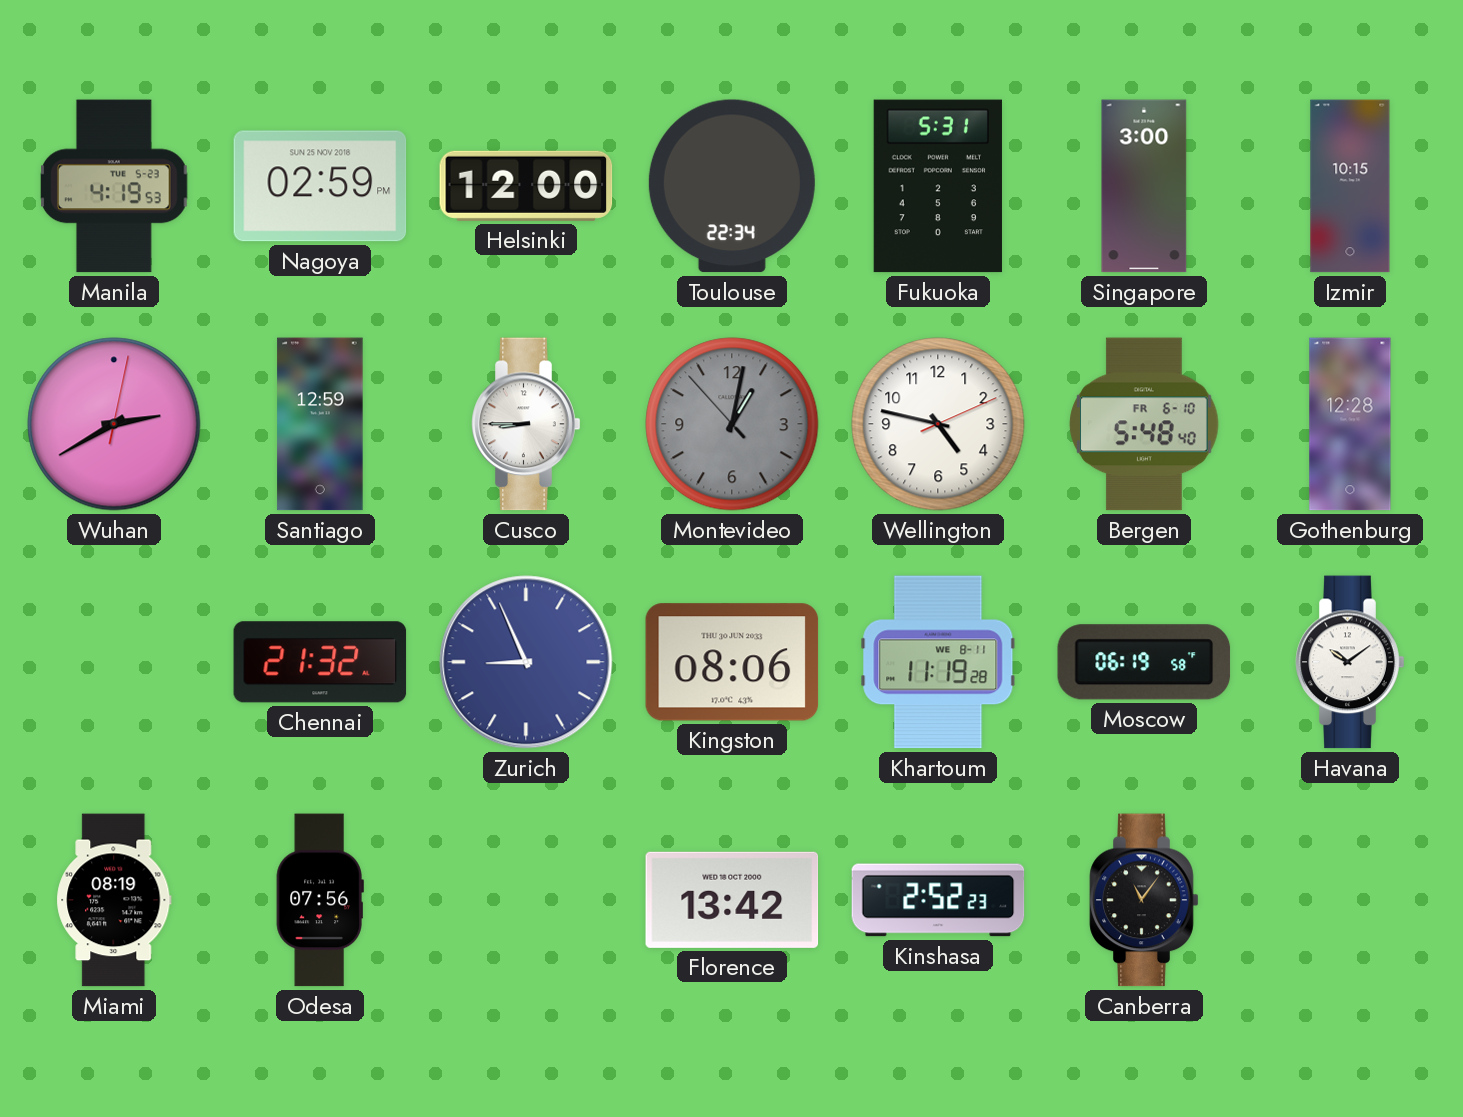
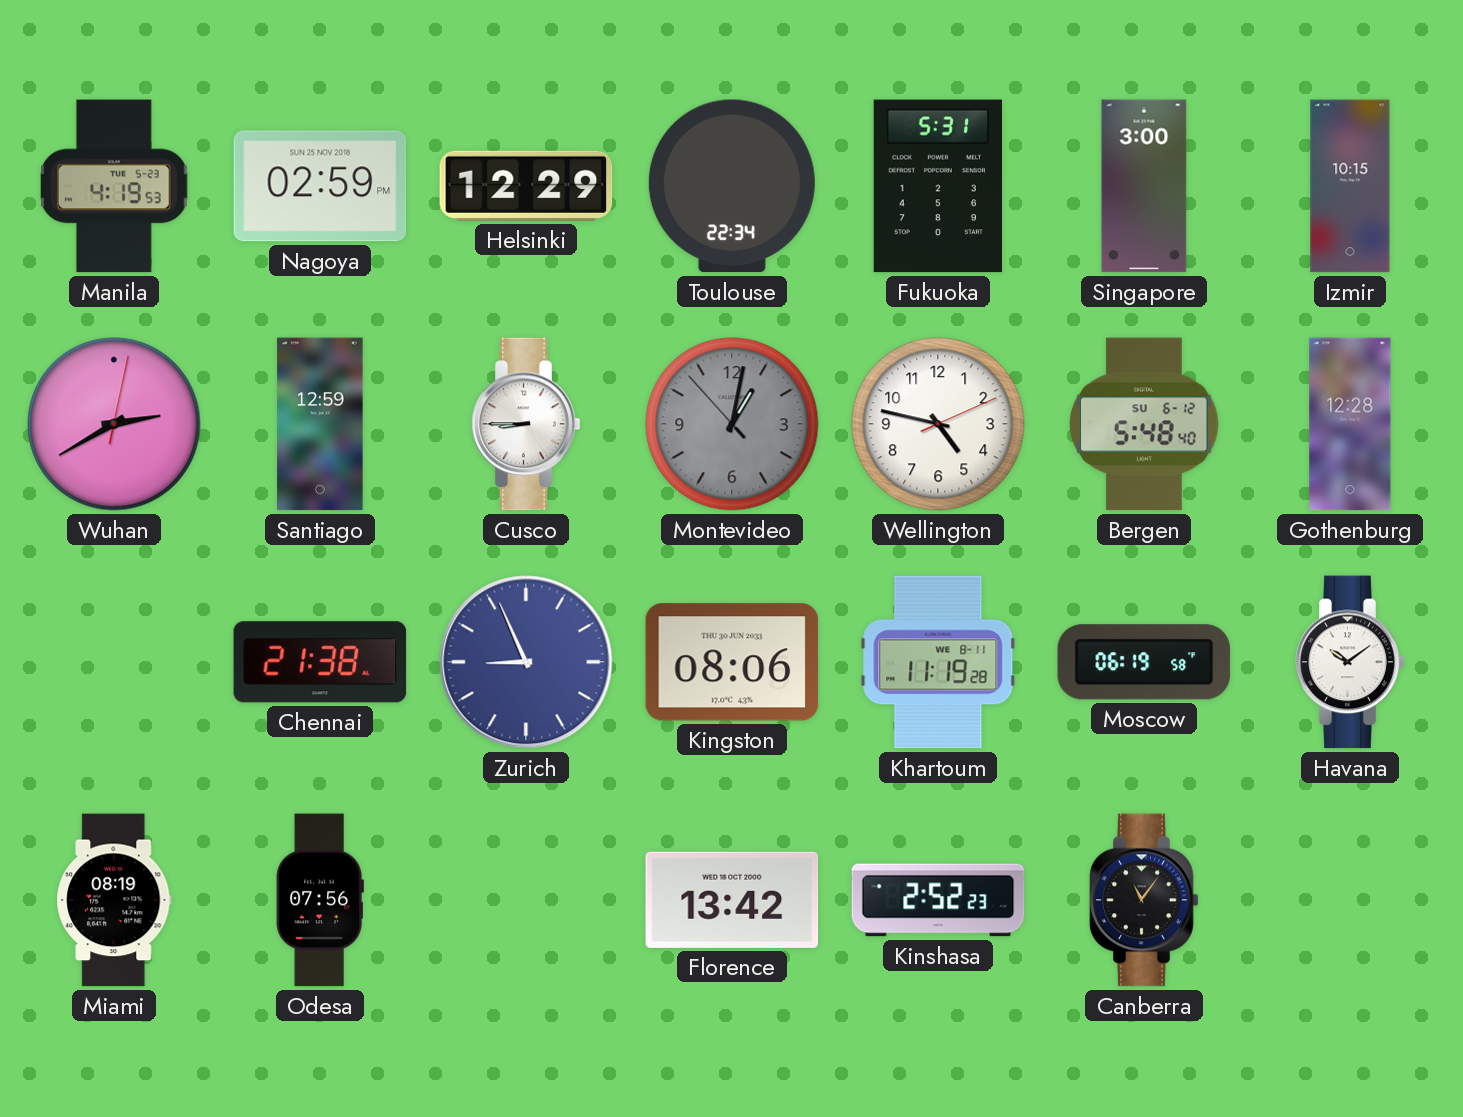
Helsinki: 12:00 -> 12:29 (526, 186)
Bergen date: FR 6-10 -> SU 6-12 (1144, 424)
Chennai: 21:32 -> 21:38 (320, 662)
